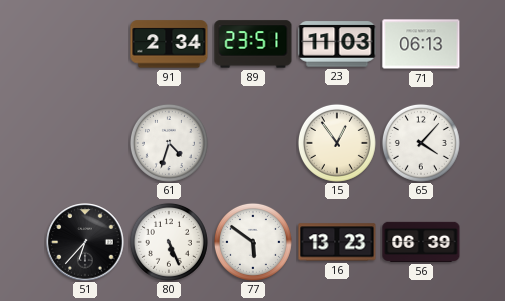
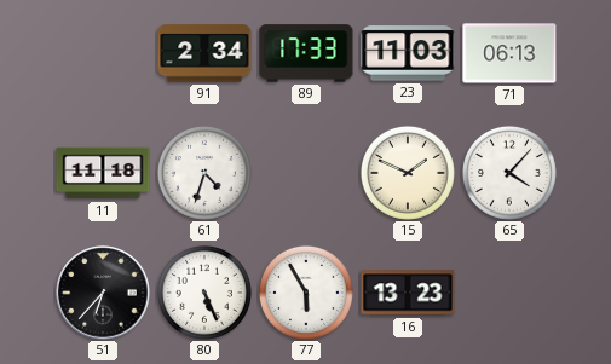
89: 23:51 -> 17:33 (306, 53)
11: none -> 11:18 (103, 173)
15: 12:54 -> 1:49 (408, 173)
77: 5:51 -> 5:55 (306, 293)
56: 06:39 -> none (421, 242)
